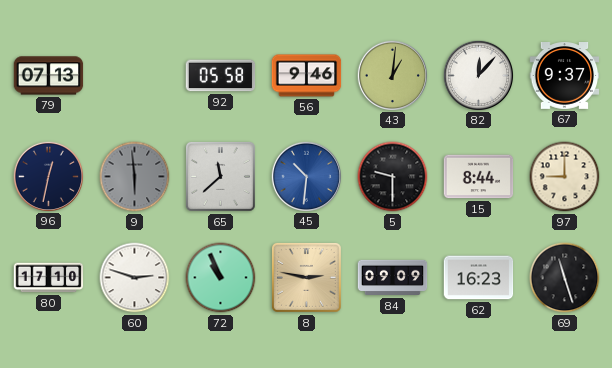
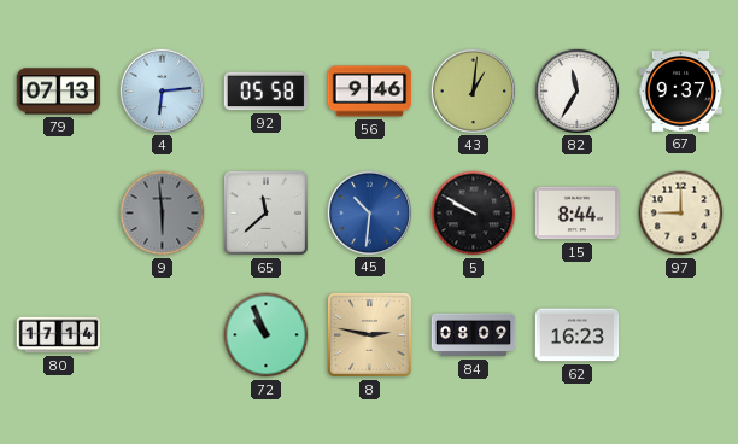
4: none -> 6:14 (162, 90)
82: 12:07 -> 11:35 (576, 90)
96: 12:32 -> none (48, 176)
5: 9:30 -> 9:50 (474, 214)
80: 17:10 -> 17:14 (59, 335)
60: 2:48 -> none (135, 278)
84: 09:09 -> 08:09 (474, 335)
69: 11:27 -> none (565, 278)
